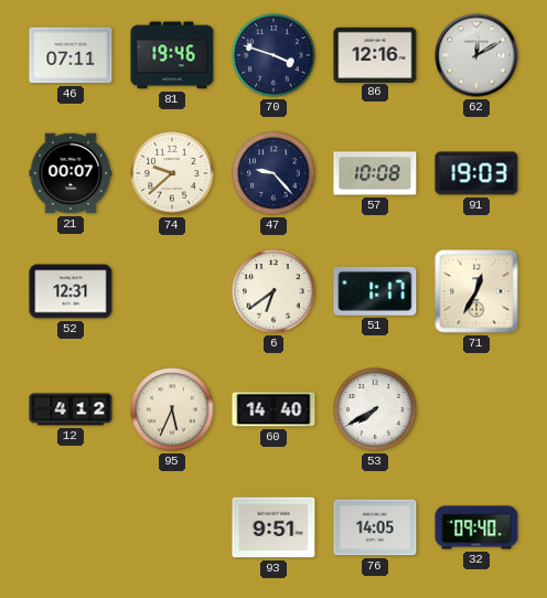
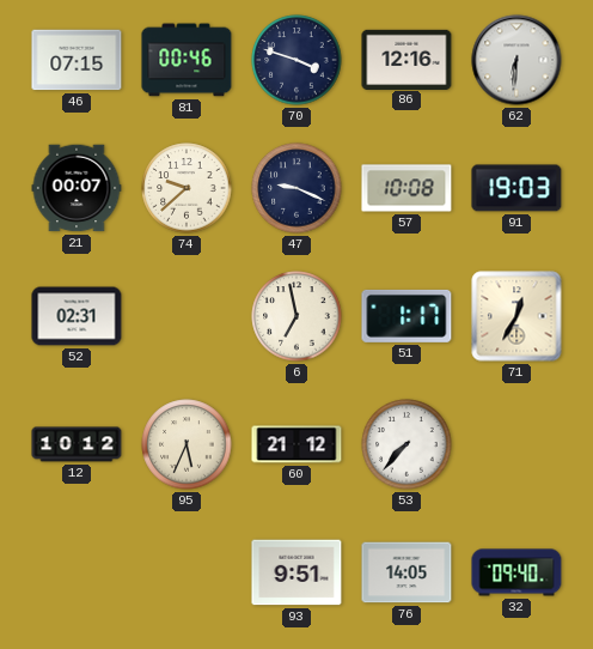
46: 07:11 -> 07:15 (77, 60)
81: 19:46 -> 00:46 (187, 60)
62: 12:10 -> 6:31 (516, 60)
47: 9:23 -> 9:19 (296, 188)
52: 12:31 -> 02:31 (77, 316)
6: 6:39 -> 6:58 (296, 316)
12: 4:12 -> 10:12 (77, 444)
60: 14:40 -> 21:12 (296, 444)
53: 7:40 -> 7:37 (406, 444)
